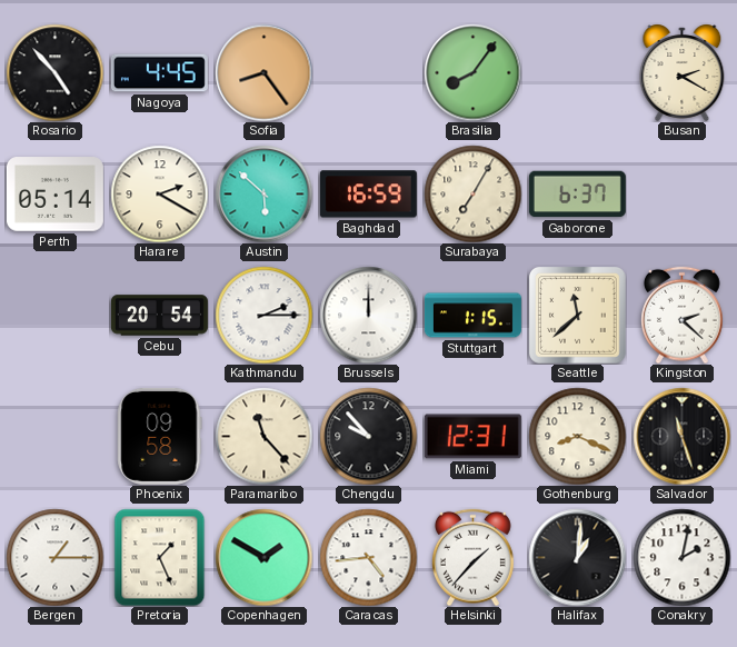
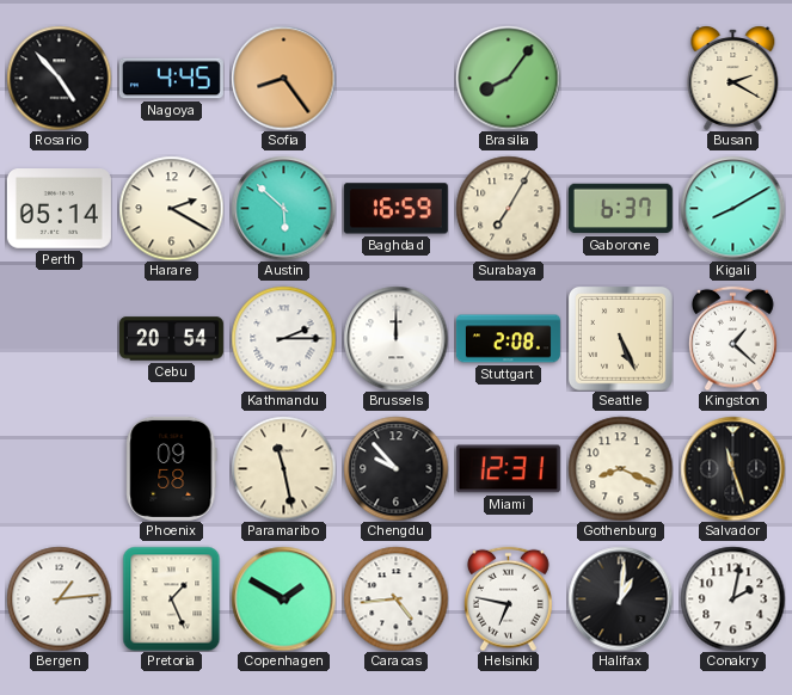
Kigali: none -> 8:10 (732, 208)
Stuttgart: 1:15 -> 2:08 (508, 339)
Seattle: 11:38 -> 5:26 (621, 339)
Kingston: 2:22 -> 1:22 (732, 338)
Paramaribo: 11:23 -> 11:28 (283, 468)
Bergen: 1:15 -> 1:14 (59, 598)
Helsinki: 1:37 -> 6:47 (508, 598)
